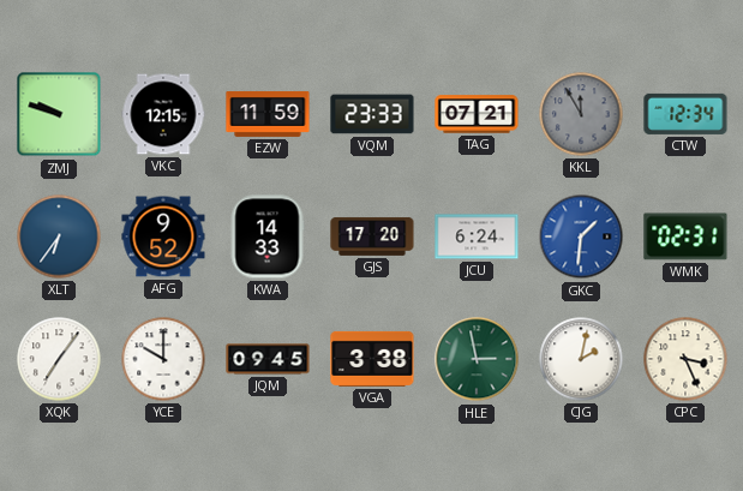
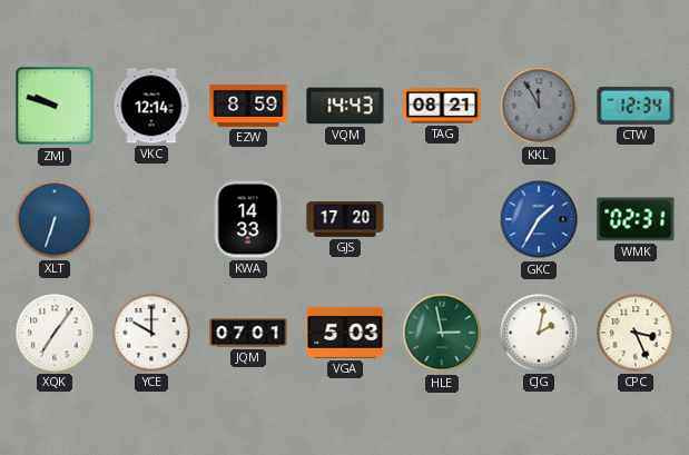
VKC: 12:15 -> 12:14 (151, 106)
EZW: 11:59 -> 8:59 (248, 106)
VQM: 23:33 -> 14:43 (345, 106)
TAG: 07:21 -> 08:21 (442, 106)
XLT: 6:36 -> 6:33 (55, 219)
AFG: 9:52 -> none (163, 236)
JCU: 6:24 -> none (477, 236)
GKC: 1:31 -> 1:35 (539, 219)
JQM: 09:45 -> 07:01 (248, 333)
VGA: 3:38 -> 5:03 (345, 333)
